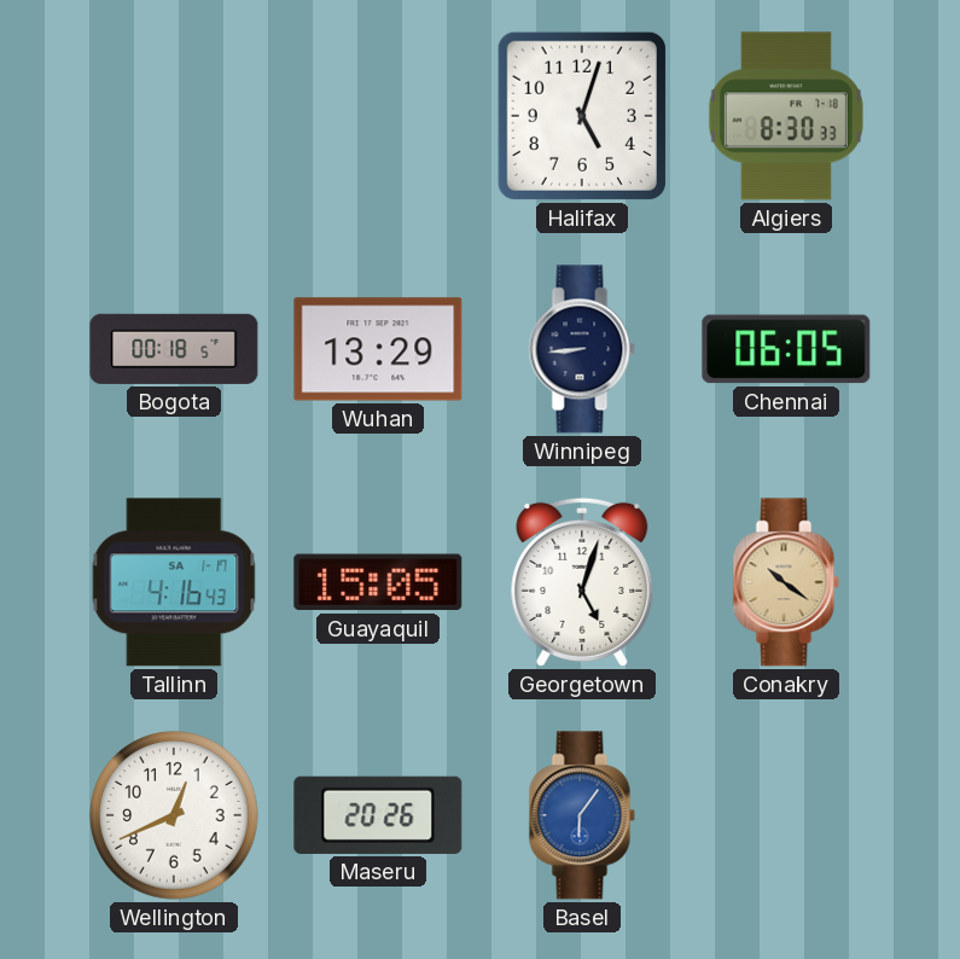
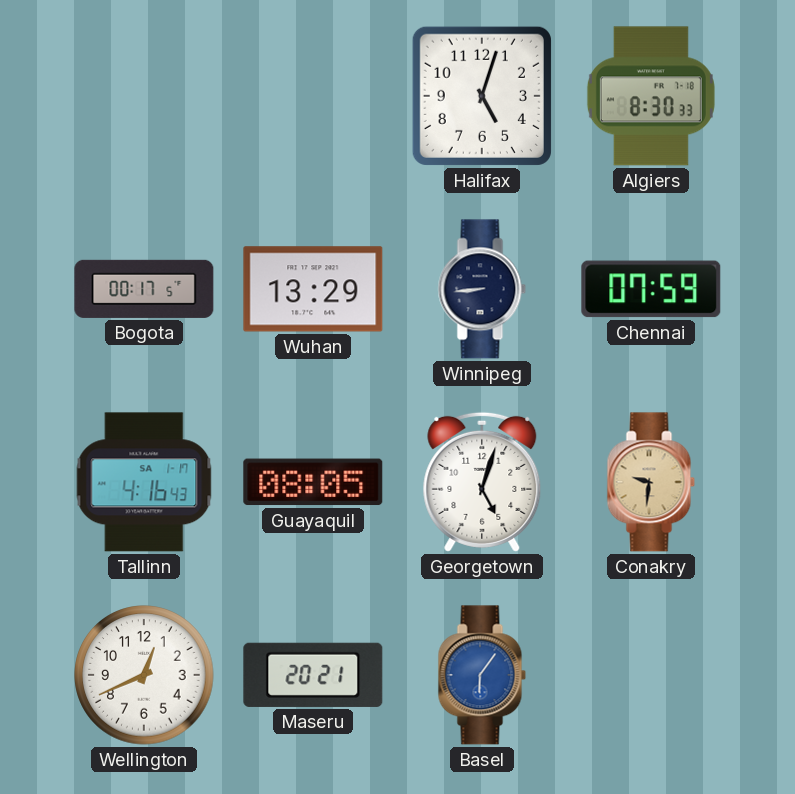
Bogota: 00:18 -> 00:17 (144, 289)
Chennai: 06:05 -> 07:59 (651, 289)
Guayaquil: 15:05 -> 08:05 (313, 482)
Conakry: 10:21 -> 9:31 (651, 482)
Maseru: 20:26 -> 20:21 (313, 675)
